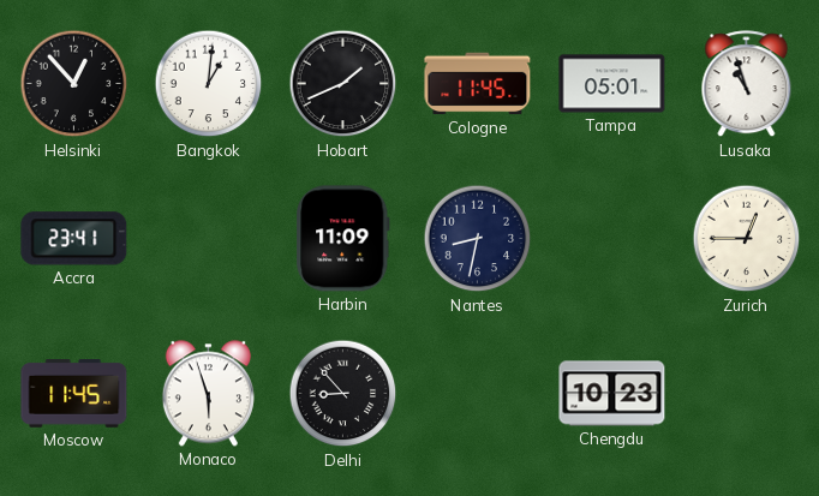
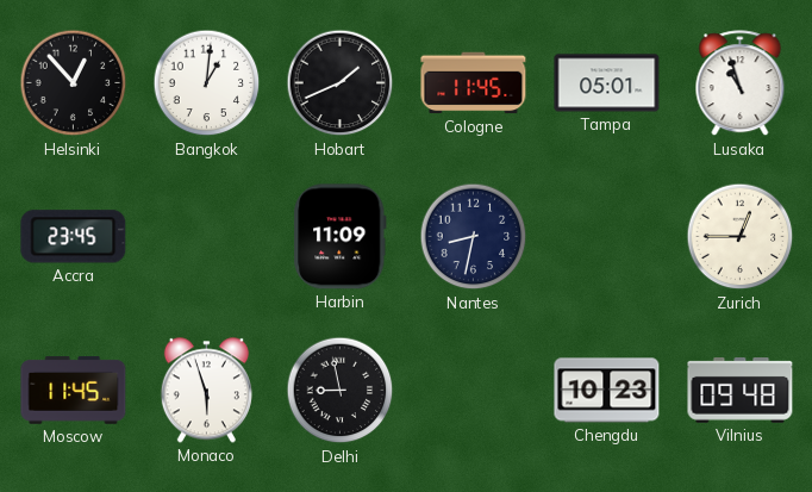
Accra: 23:41 -> 23:45 (74, 237)
Delhi: 8:53 -> 8:58 (341, 391)
Vilnius: none -> 09:48 (741, 391)
